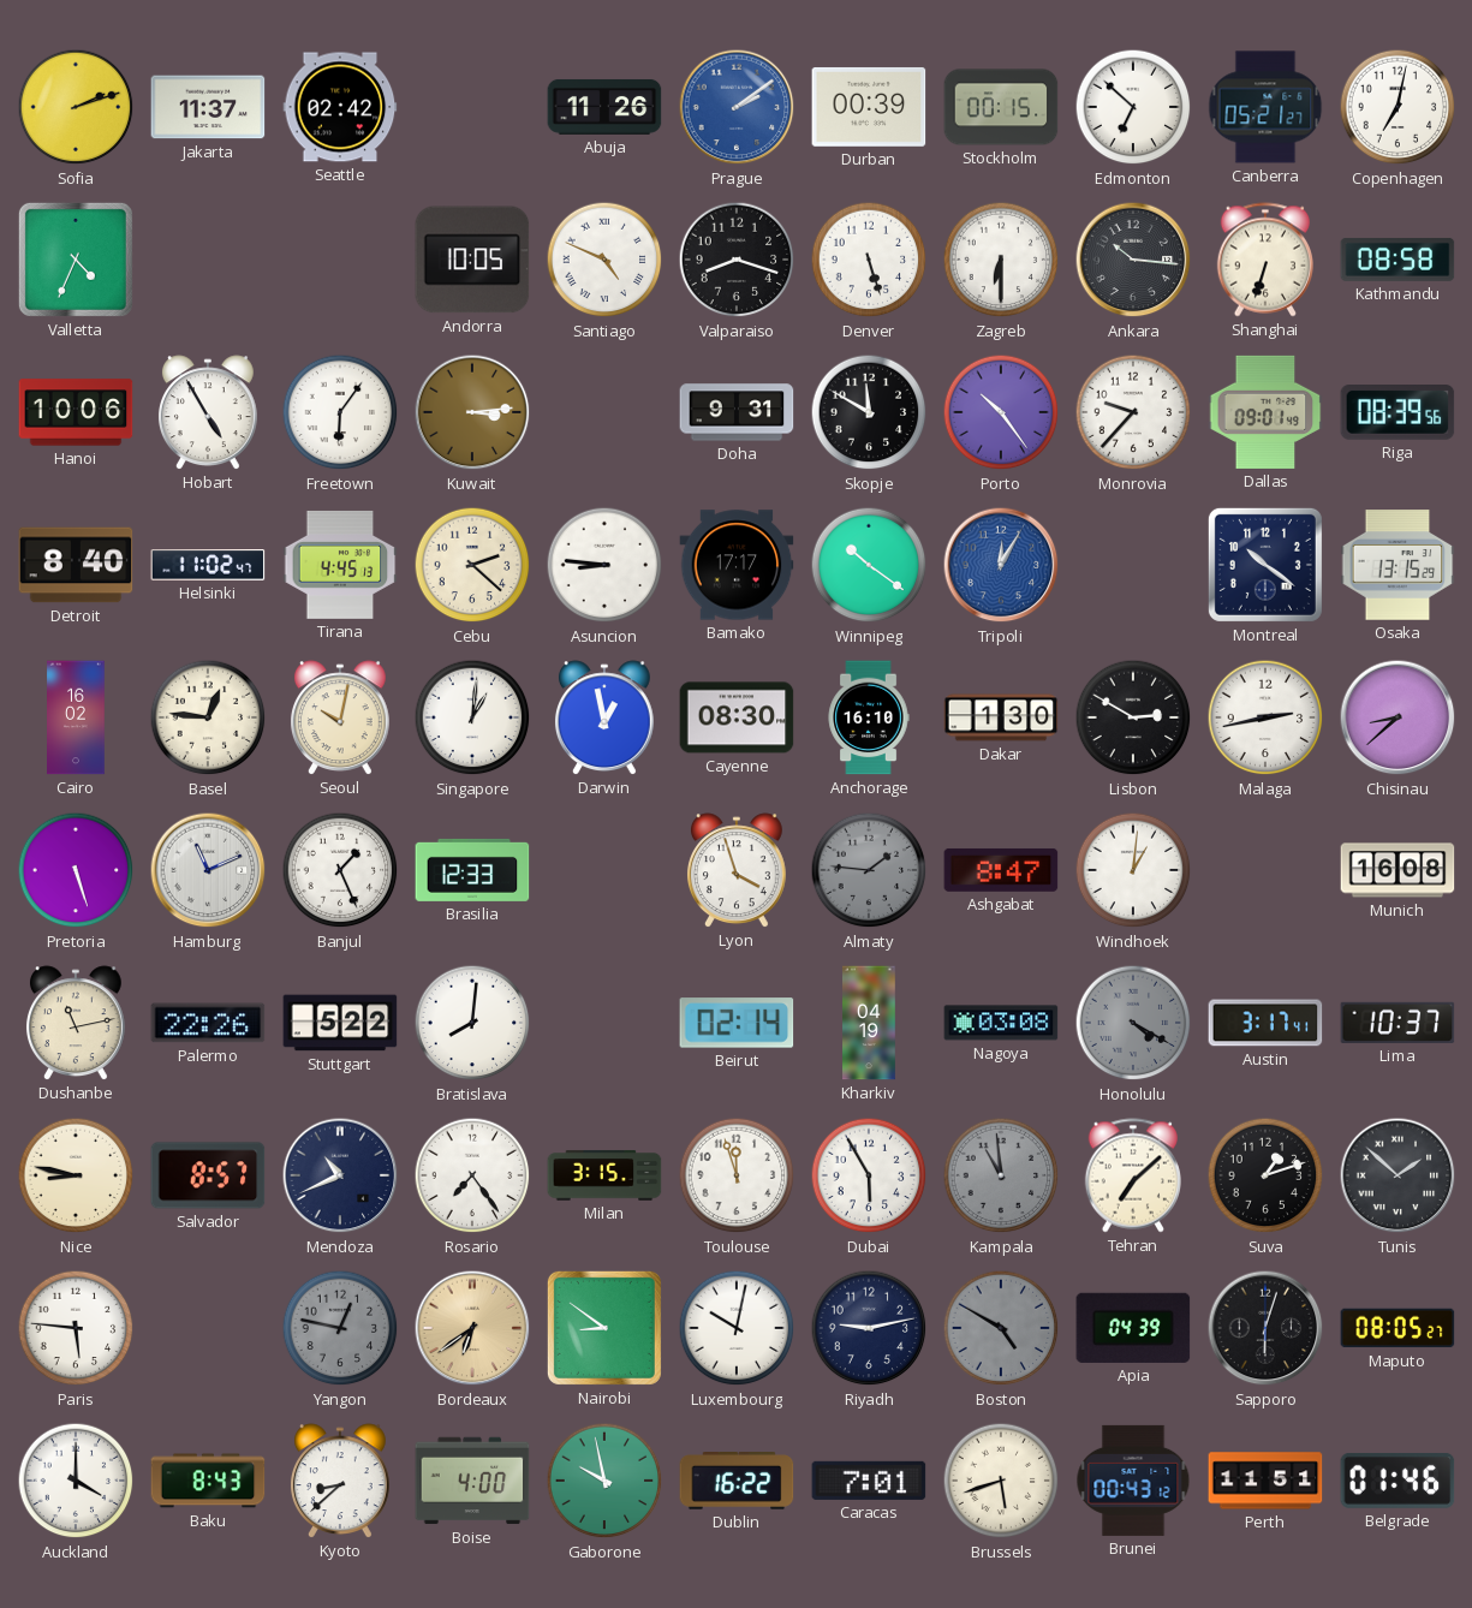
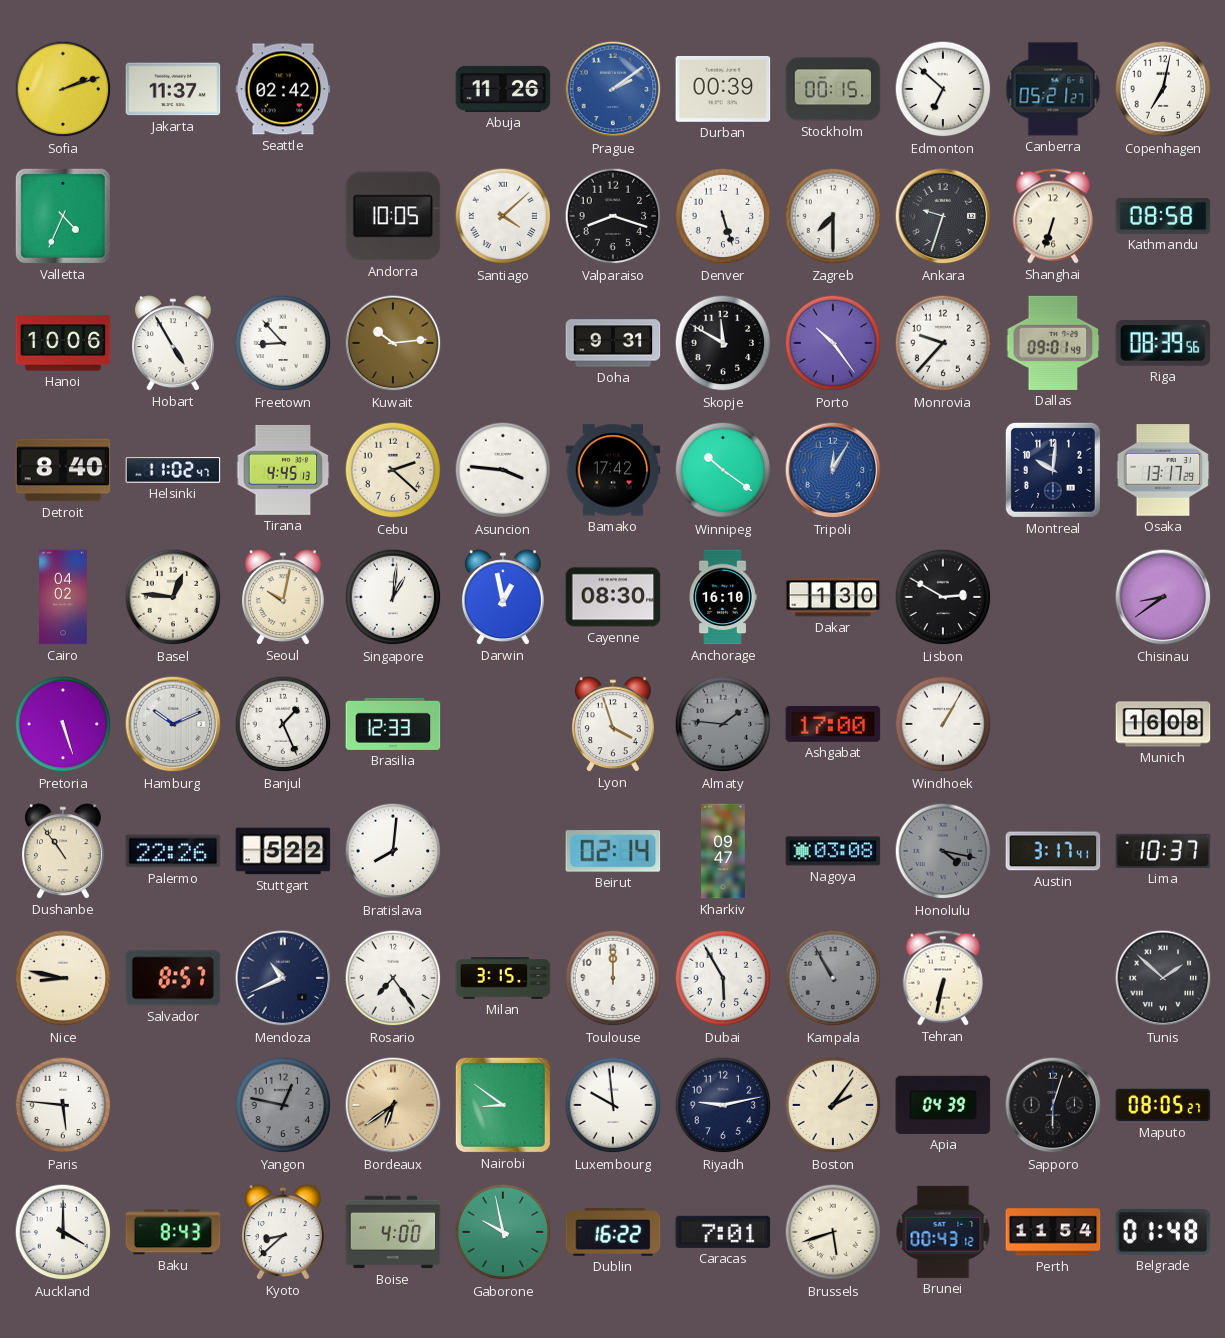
Santiago: 4:49 -> 4:08 (503, 216)
Zagreb: 6:30 -> 7:30 (833, 216)
Ankara: 10:16 -> 9:33 (943, 216)
Freetown: 6:06 -> 8:53 (283, 343)
Kuwait: 3:14 -> 10:14 (393, 343)
Asuncion: 8:46 -> 3:46 (503, 470)
Bamako: 17:17 -> 17:42 (613, 470)
Montreal: 10:21 -> 10:01 (1053, 470)
Osaka: 13:15 -> 13:17 (1163, 470)
Cairo: 16:02 -> 04:02 (63, 597)
Malaga: 2:43 -> none (1265, 717)
Chisinau: 8:38 -> 8:39 (1163, 597)
Hamburg: 11:11 -> 10:11 (173, 724)
Ashgabat: 8:47 -> 17:00 (833, 724)
Windhoek: 1:01 -> 1:05 (943, 724)
Dushanbe: 11:13 -> 10:54 (63, 851)
Kharkiv: 04:19 -> 09:47 (723, 851)
Honolulu: 4:20 -> 4:17 (943, 851)
Toulouse: 11:57 -> 12:00 (613, 978)
Kampala: 10:59 -> 10:55 (833, 978)
Tehran: 7:08 -> 6:32 (942, 978)
Suva: 1:12 -> none (1265, 1175)
Luxembourg: 10:02 -> 9:59 (613, 1105)
Boston: 4:50 -> 2:06 (833, 1105)
Boston dial: grey -> cream (833, 1105)
Perth: 11:51 -> 11:54 (1053, 1232)
Belgrade: 01:46 -> 01:48 (1163, 1232)
